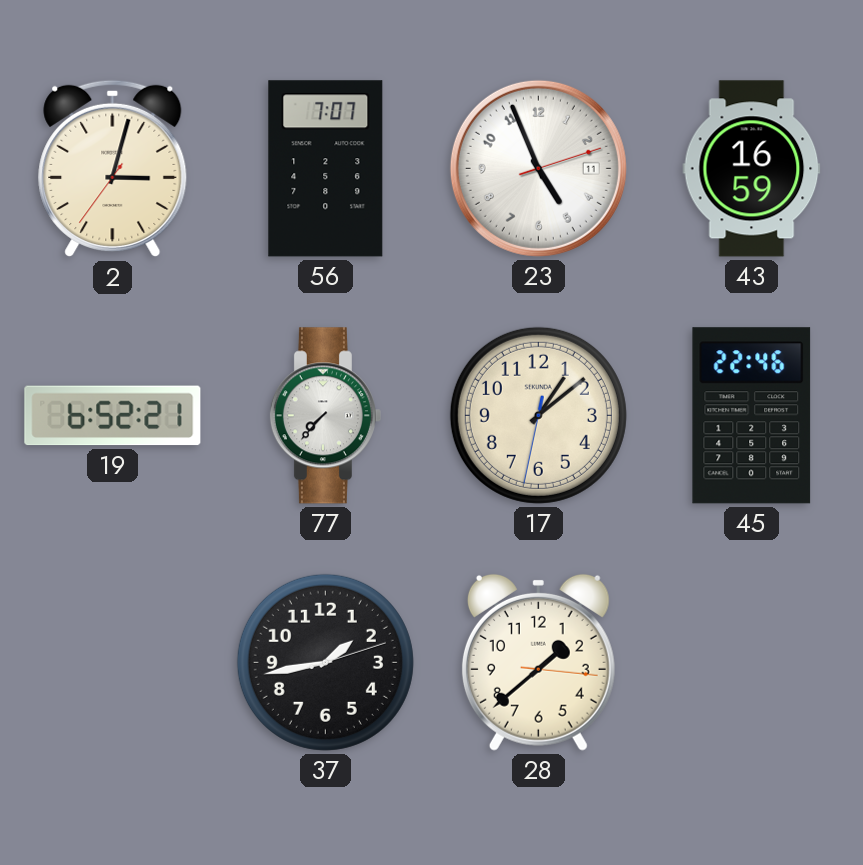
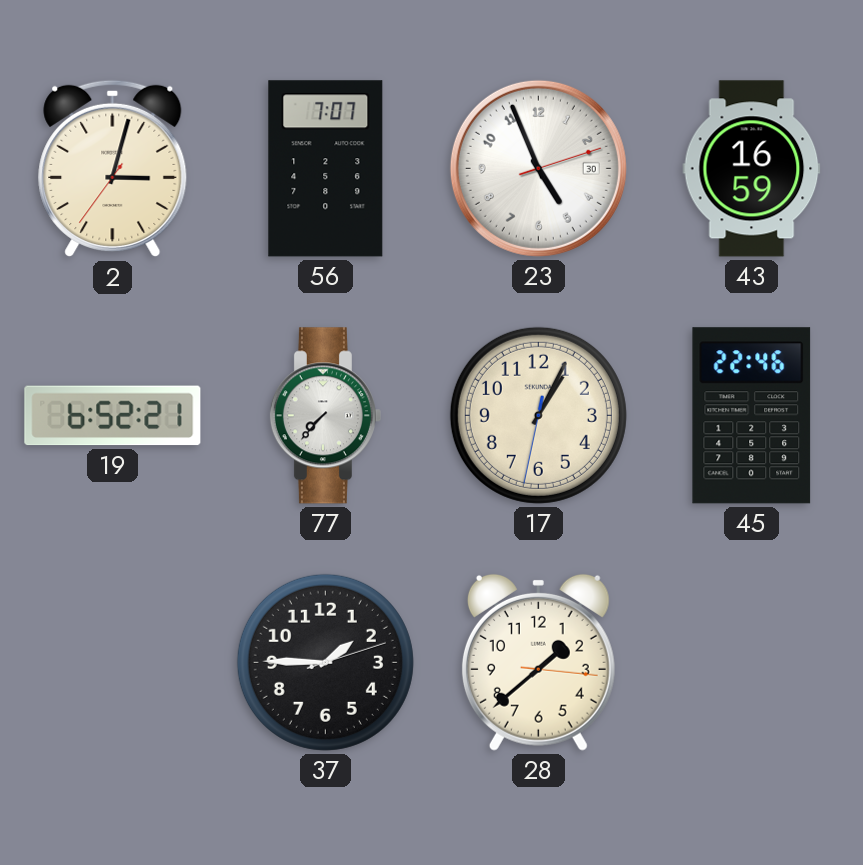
23 date: 11 -> 30 (538, 168)
17: 1:08 -> 1:04 (538, 415)
37: 1:43 -> 1:45 (325, 662)
